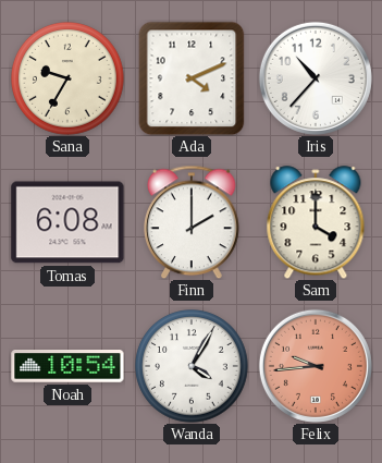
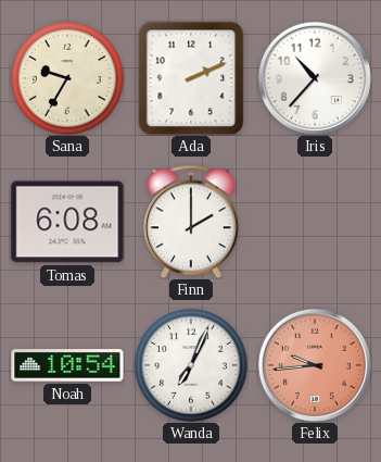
Ada: 4:11 -> 2:11 (191, 78)
Sam: 4:00 -> none (316, 222)
Wanda: 4:05 -> 7:04 (191, 366)
